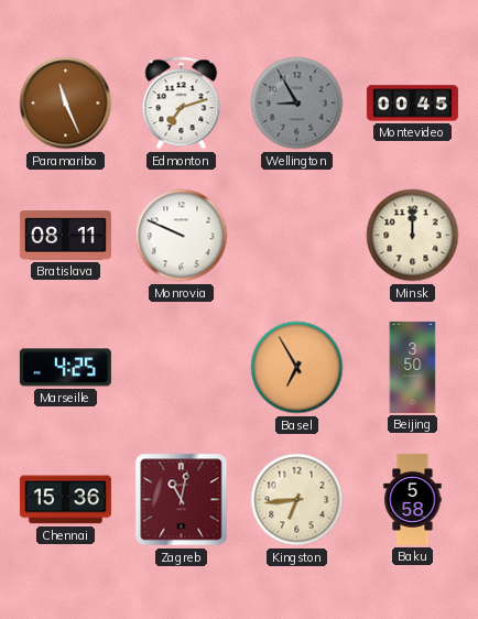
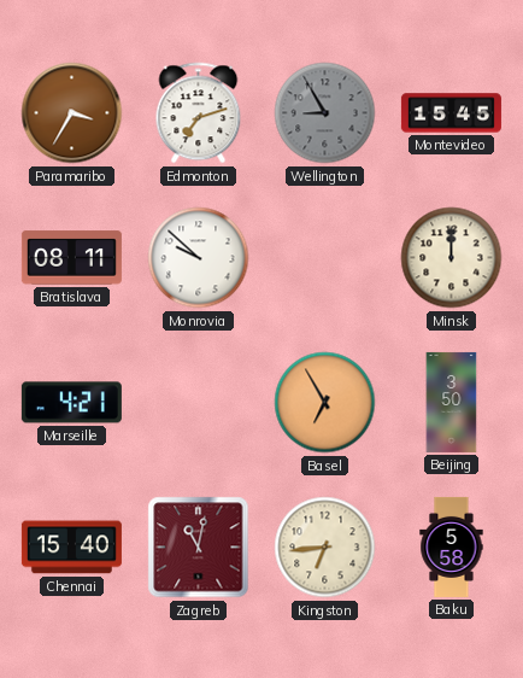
Paramaribo: 11:26 -> 3:35 (72, 113)
Montevideo: 00:45 -> 15:45 (451, 113)
Monrovia: 9:49 -> 9:52 (199, 258)
Marseille: 4:25 -> 4:21 (71, 403)
Chennai: 15:36 -> 15:40 (71, 548)
